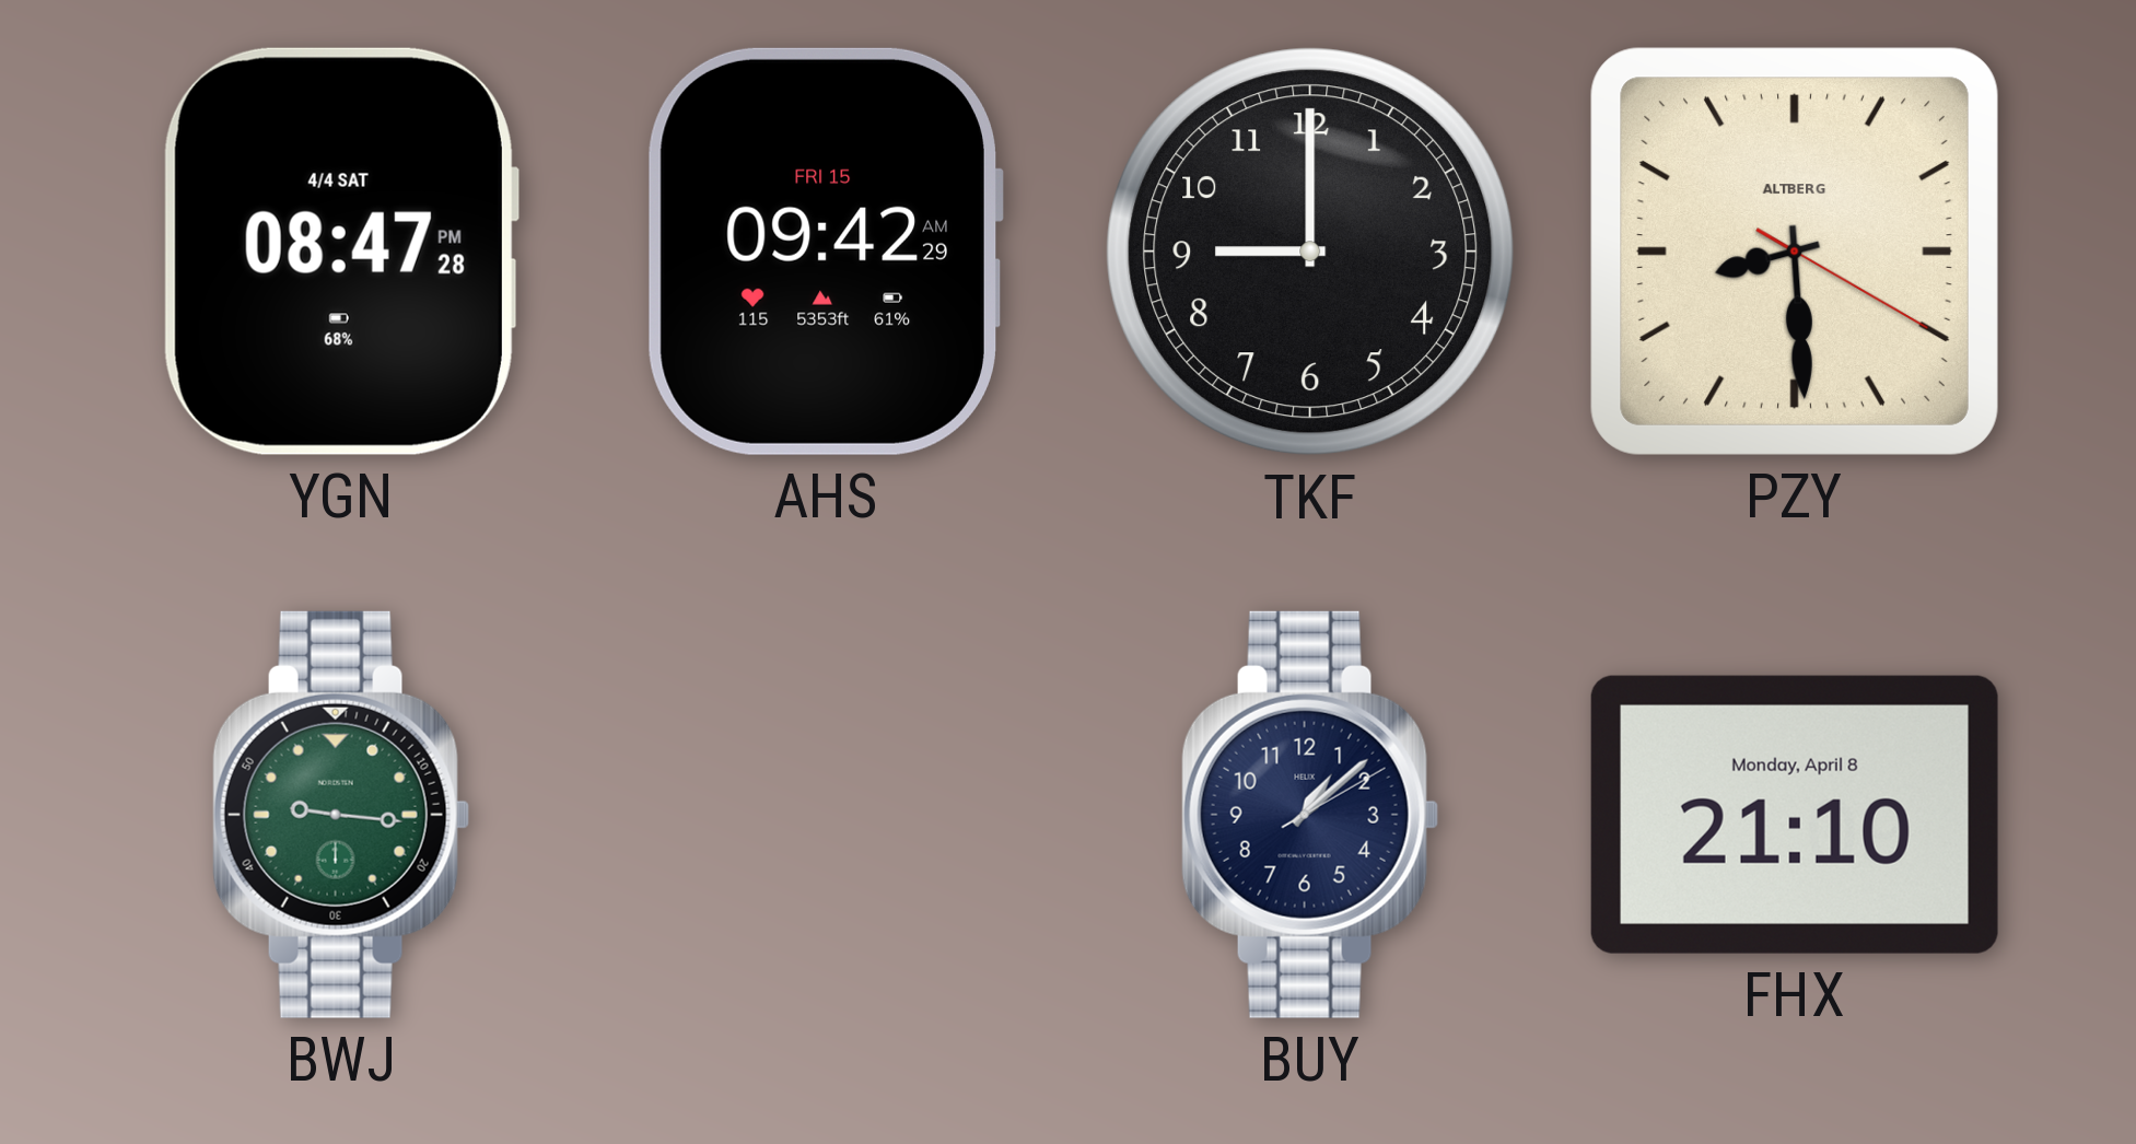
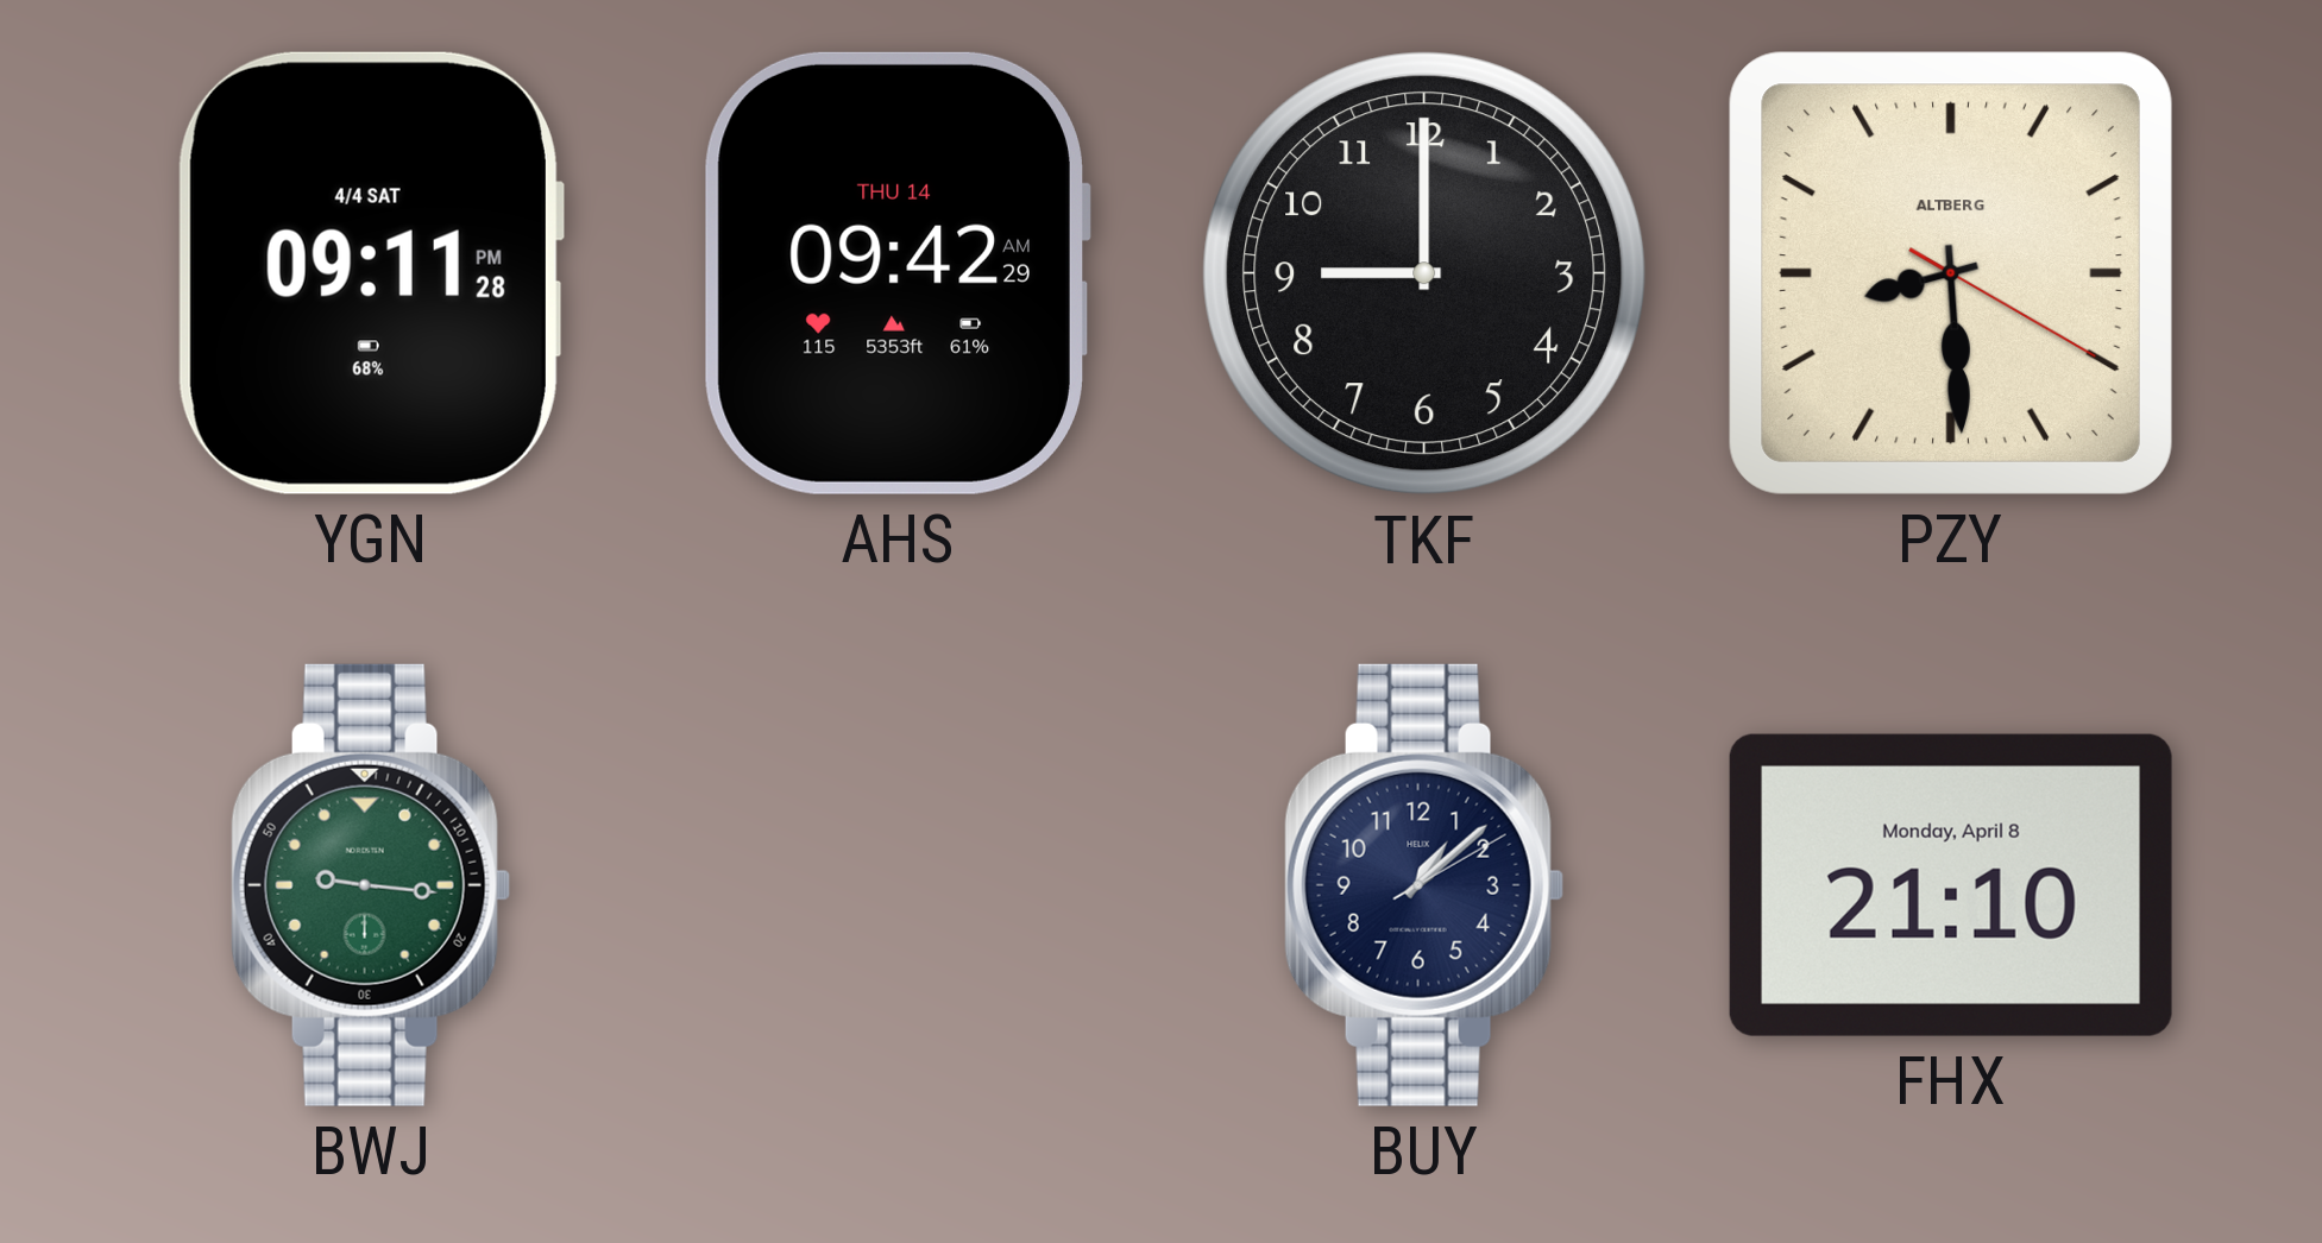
YGN: 08:47 -> 09:11 (370, 273)
AHS date: FRI 15 -> THU 14 (898, 273)
